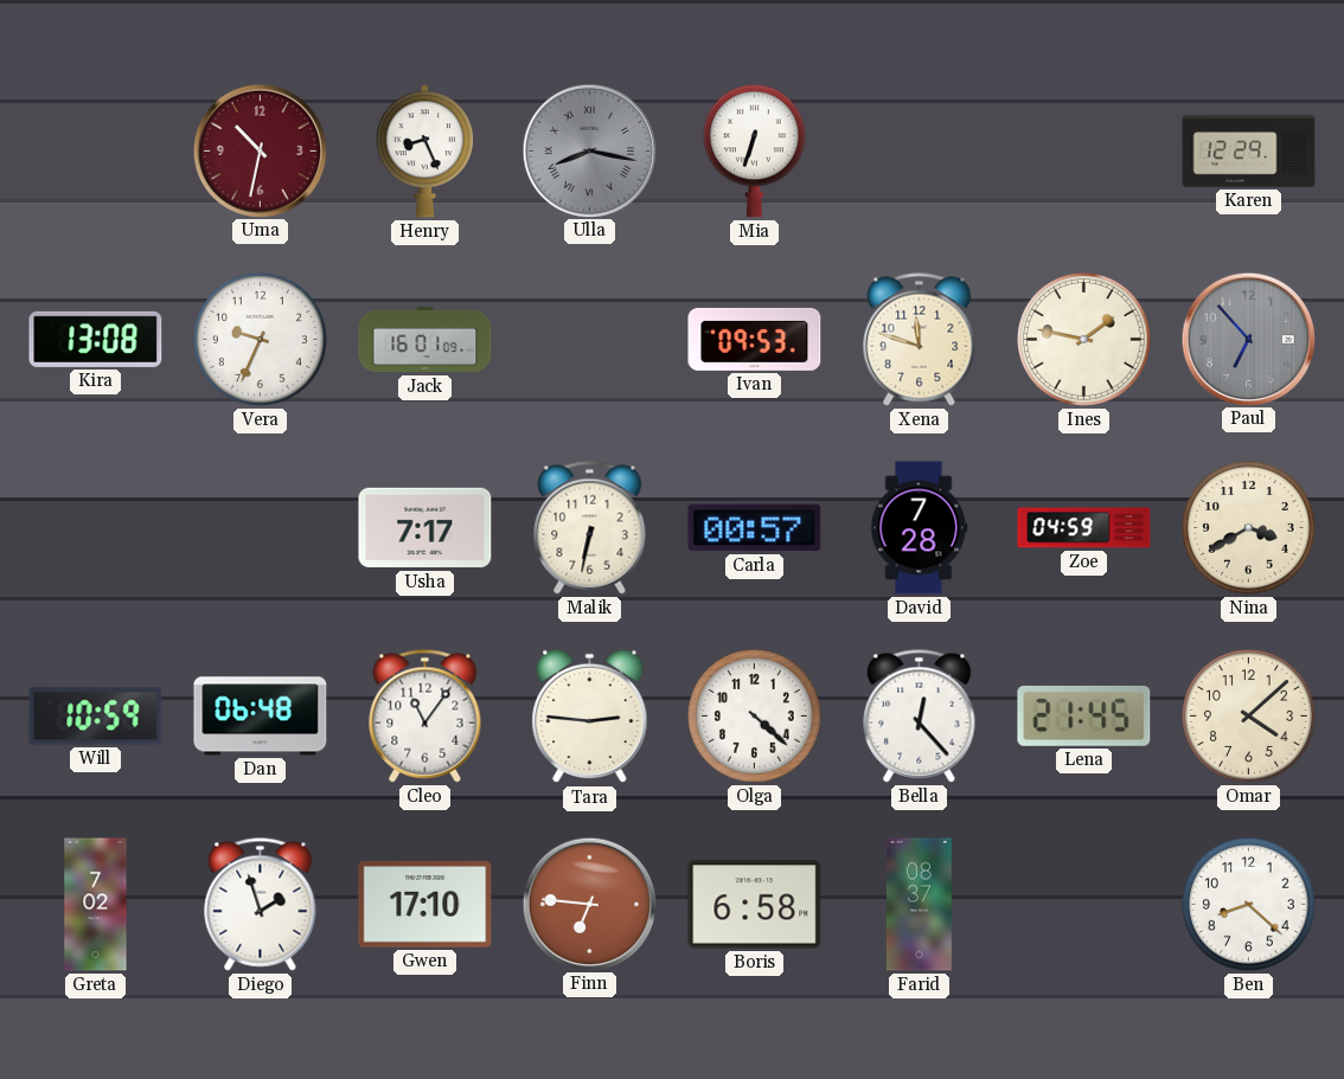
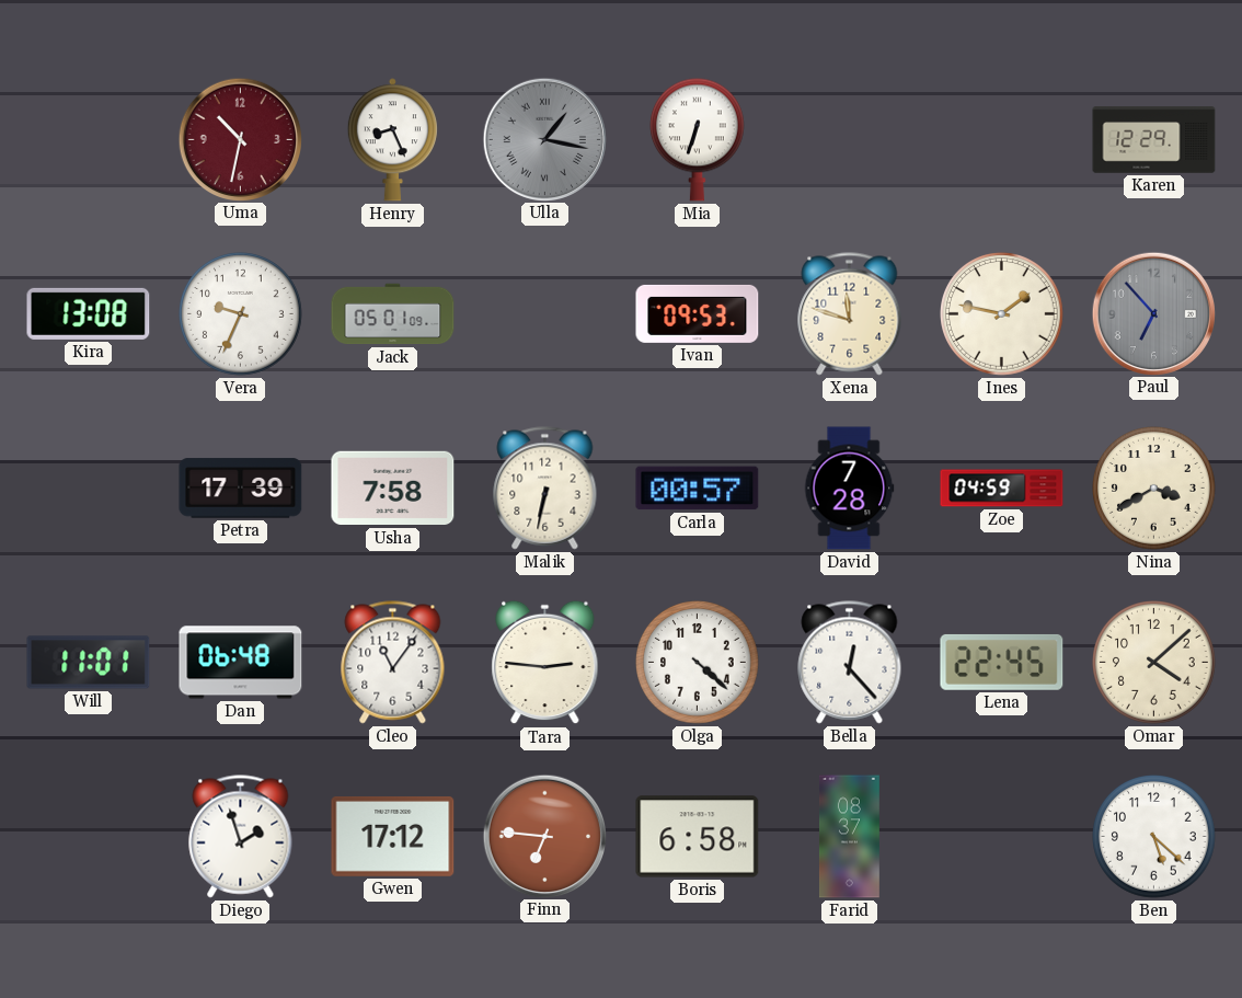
Ulla: 8:17 -> 1:17 (544, 139)
Jack: 16:01 -> 05:01 (393, 314)
Petra: none -> 17:39 (241, 489)
Usha: 7:17 -> 7:58 (393, 489)
Will: 10:59 -> 11:01 (89, 663)
Lena: 21:45 -> 22:45 (1002, 662)
Greta: 7:02 -> none (96, 905)
Gwen: 17:10 -> 17:12 (393, 836)
Ben: 8:22 -> 5:22 (1154, 837)
